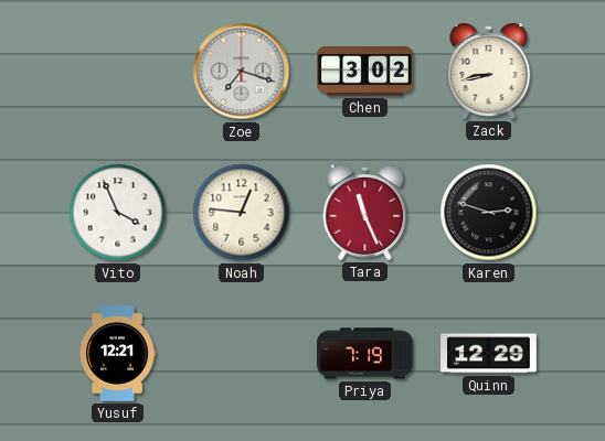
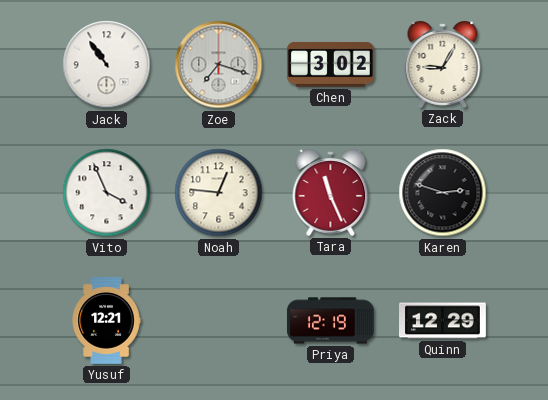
Jack: none -> 10:54 (107, 65)
Zack: 8:43 -> 9:05 (443, 64)
Priya: 7:19 -> 12:19 (331, 321)
